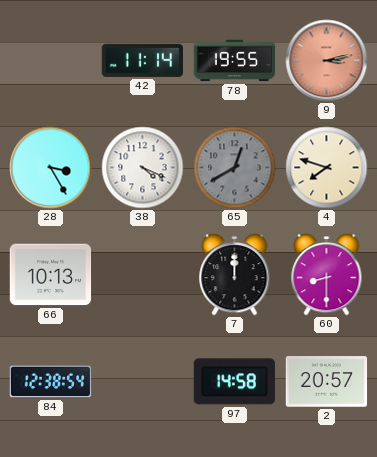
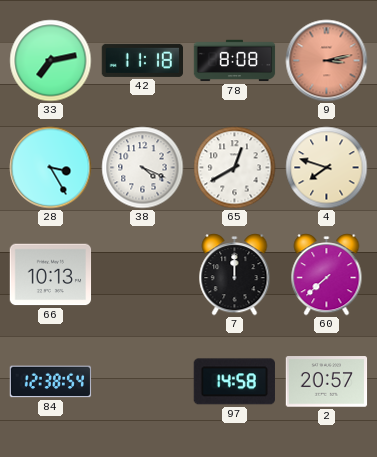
33: none -> 7:13 (51, 61)
42: 11:14 -> 11:18 (142, 60)
78: 19:55 -> 8:08 (235, 61)
65 dial: grey -> white (235, 168)
60: 8:30 -> 7:38 (327, 275)
